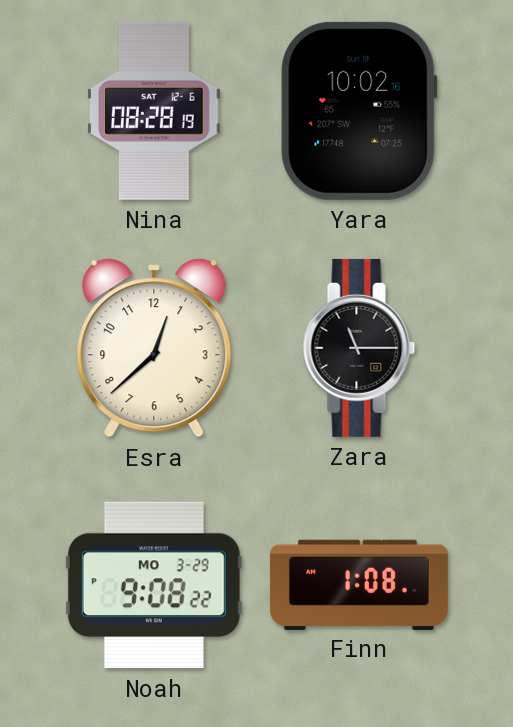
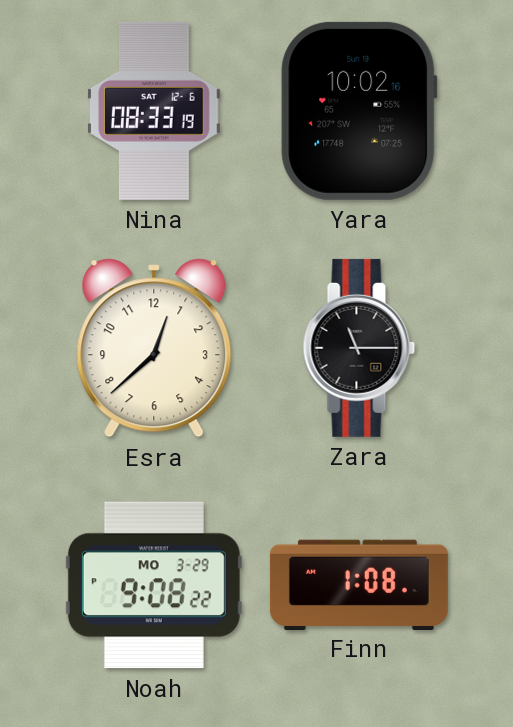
Nina: 08:28 -> 08:33 (155, 111)
